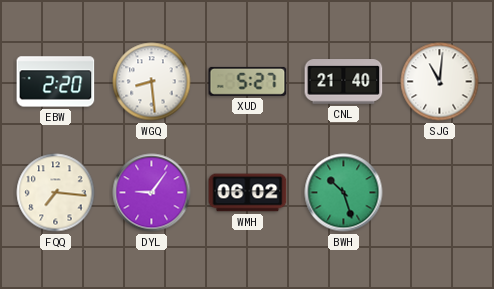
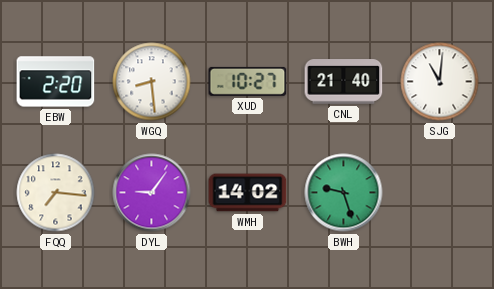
XUD: 5:27 -> 10:27 (248, 81)
WMH: 06:02 -> 14:02 (248, 193)
BWH: 10:27 -> 9:27 (344, 193)
